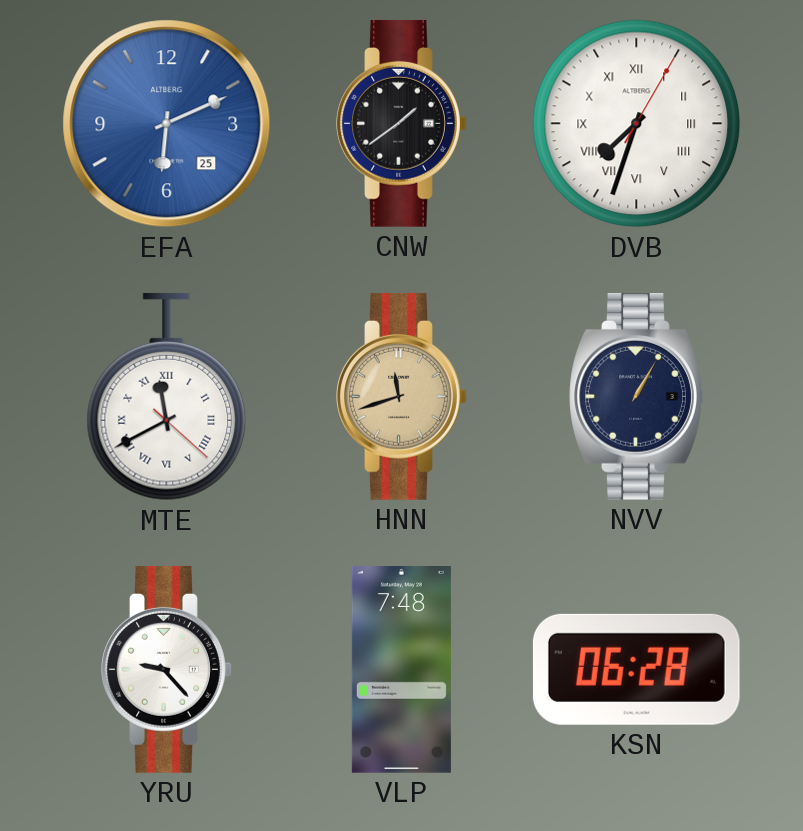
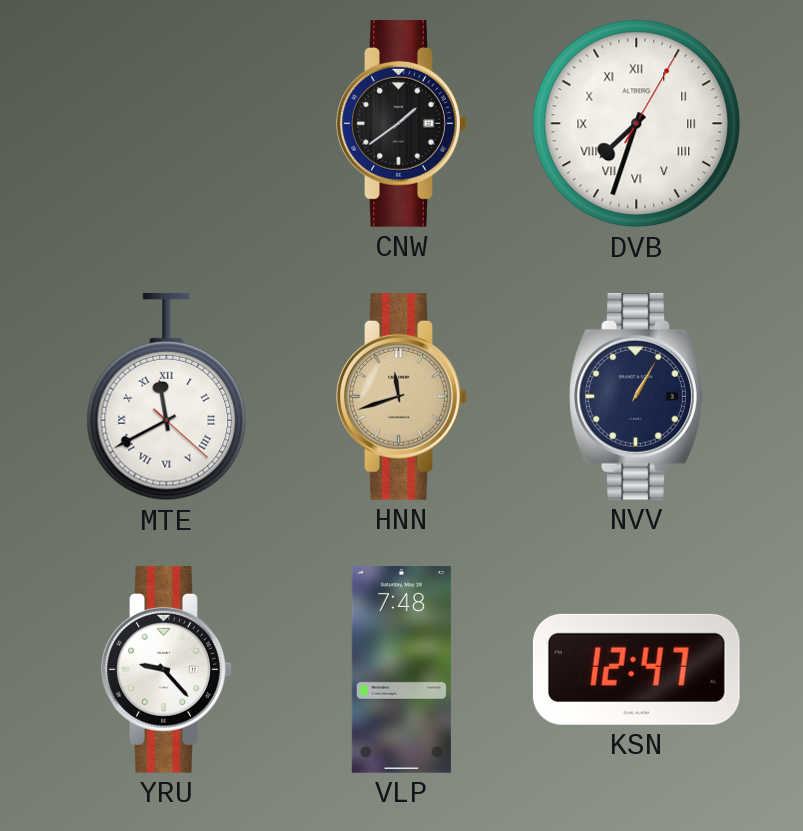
EFA: 6:11 -> none (167, 124)
KSN: 06:28 -> 12:47 (636, 669)
